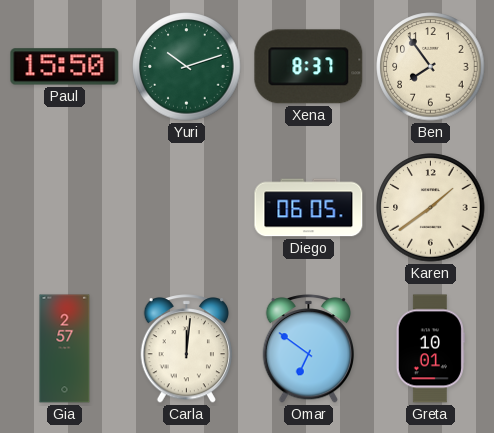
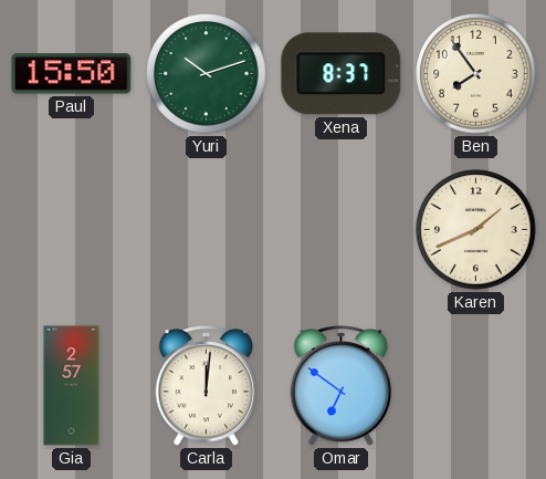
Diego: 06:05 -> none (309, 208)
Karen: 1:39 -> 1:41 (476, 230)
Greta: 10:01 -> none (430, 349)
